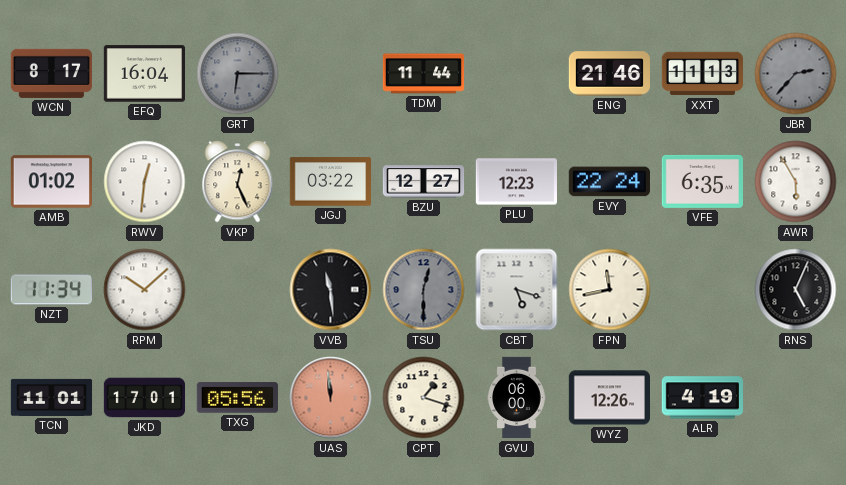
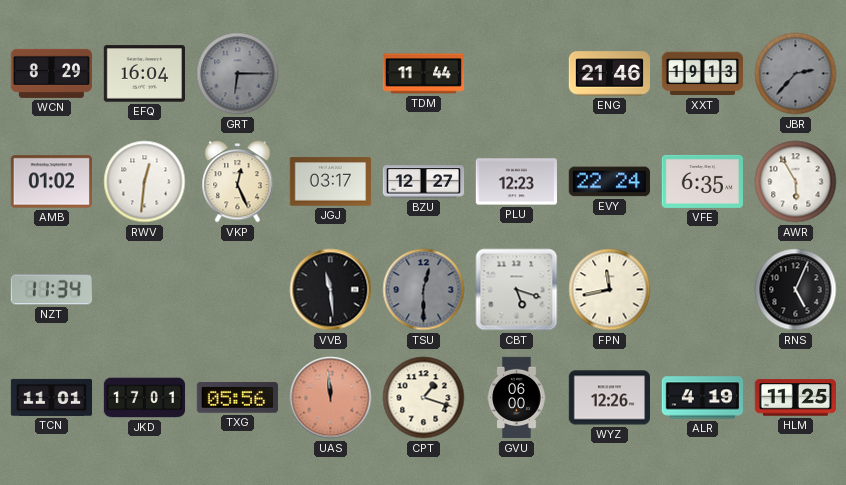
WCN: 8:17 -> 8:29 (51, 73)
XXT: 11:13 -> 19:13 (702, 74)
JGJ: 03:22 -> 03:17 (330, 182)
RPM: 10:08 -> none (145, 290)
HLM: none -> 11:25 (795, 398)
